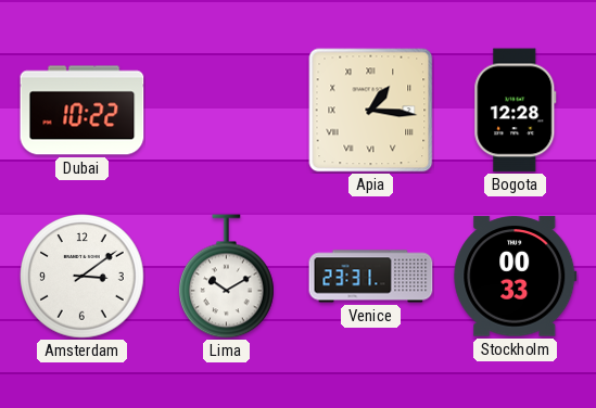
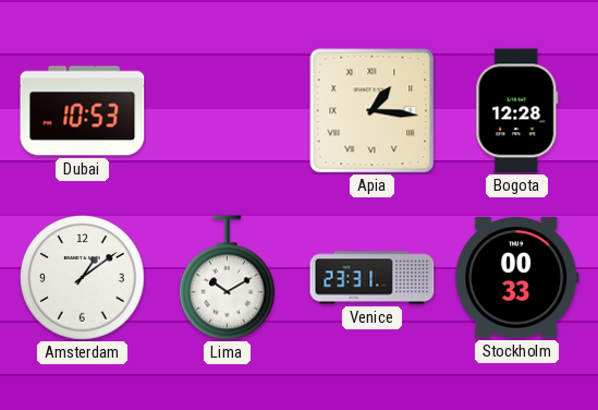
Dubai: 10:22 -> 10:53 (83, 111)
Amsterdam: 3:09 -> 1:09 (83, 278)
